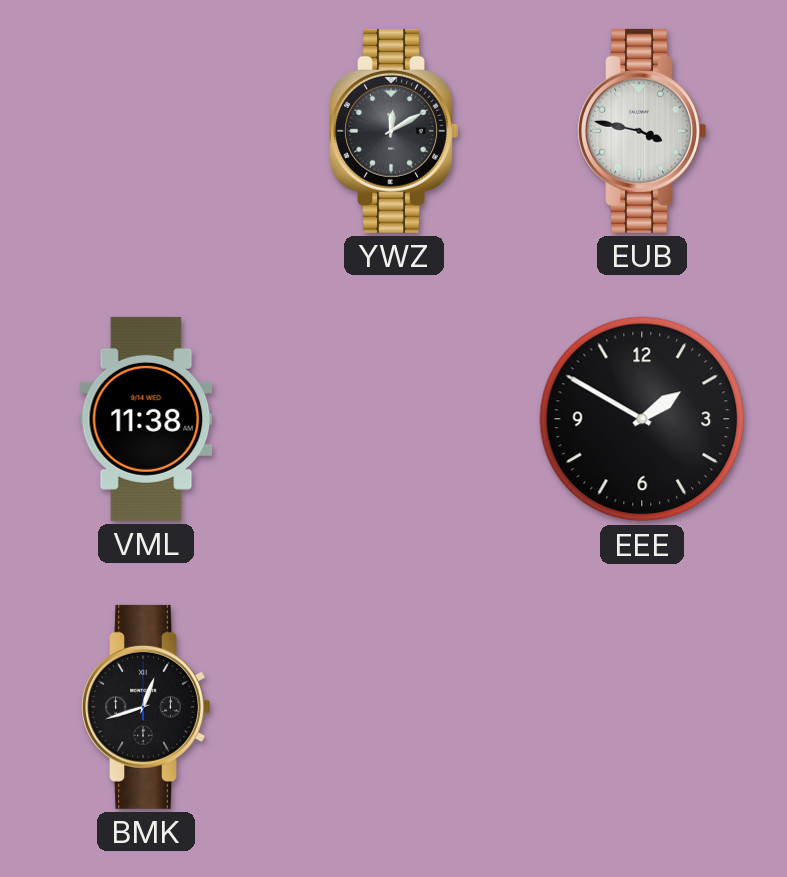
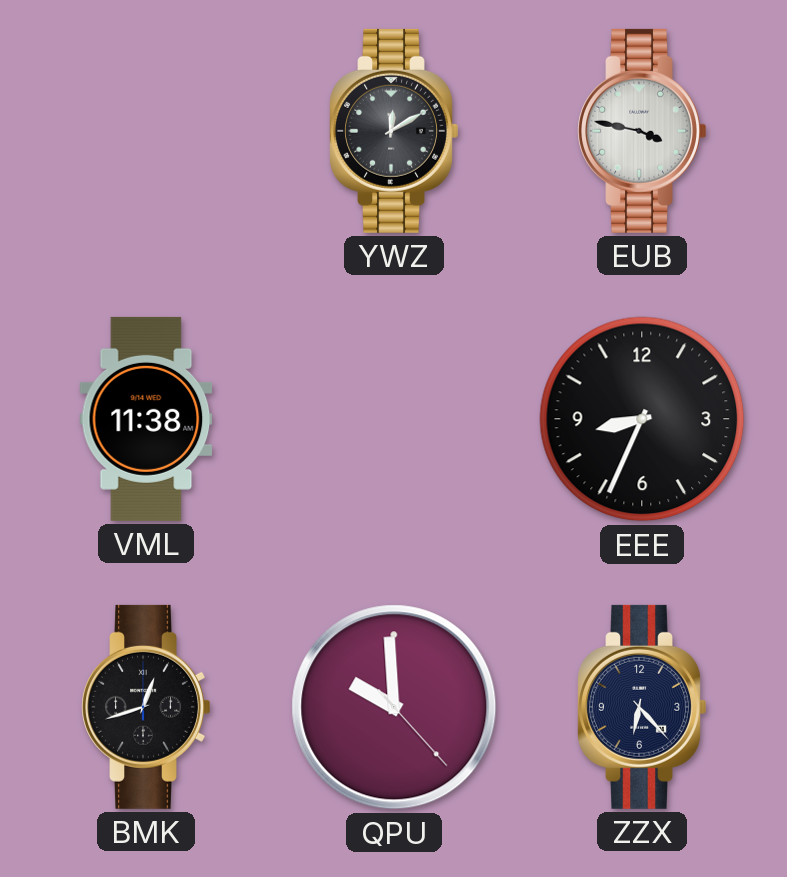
EEE: 1:50 -> 8:34 (642, 419)
QPU: none -> 9:59 (394, 707)
ZZX: none -> 6:23 (642, 707)
